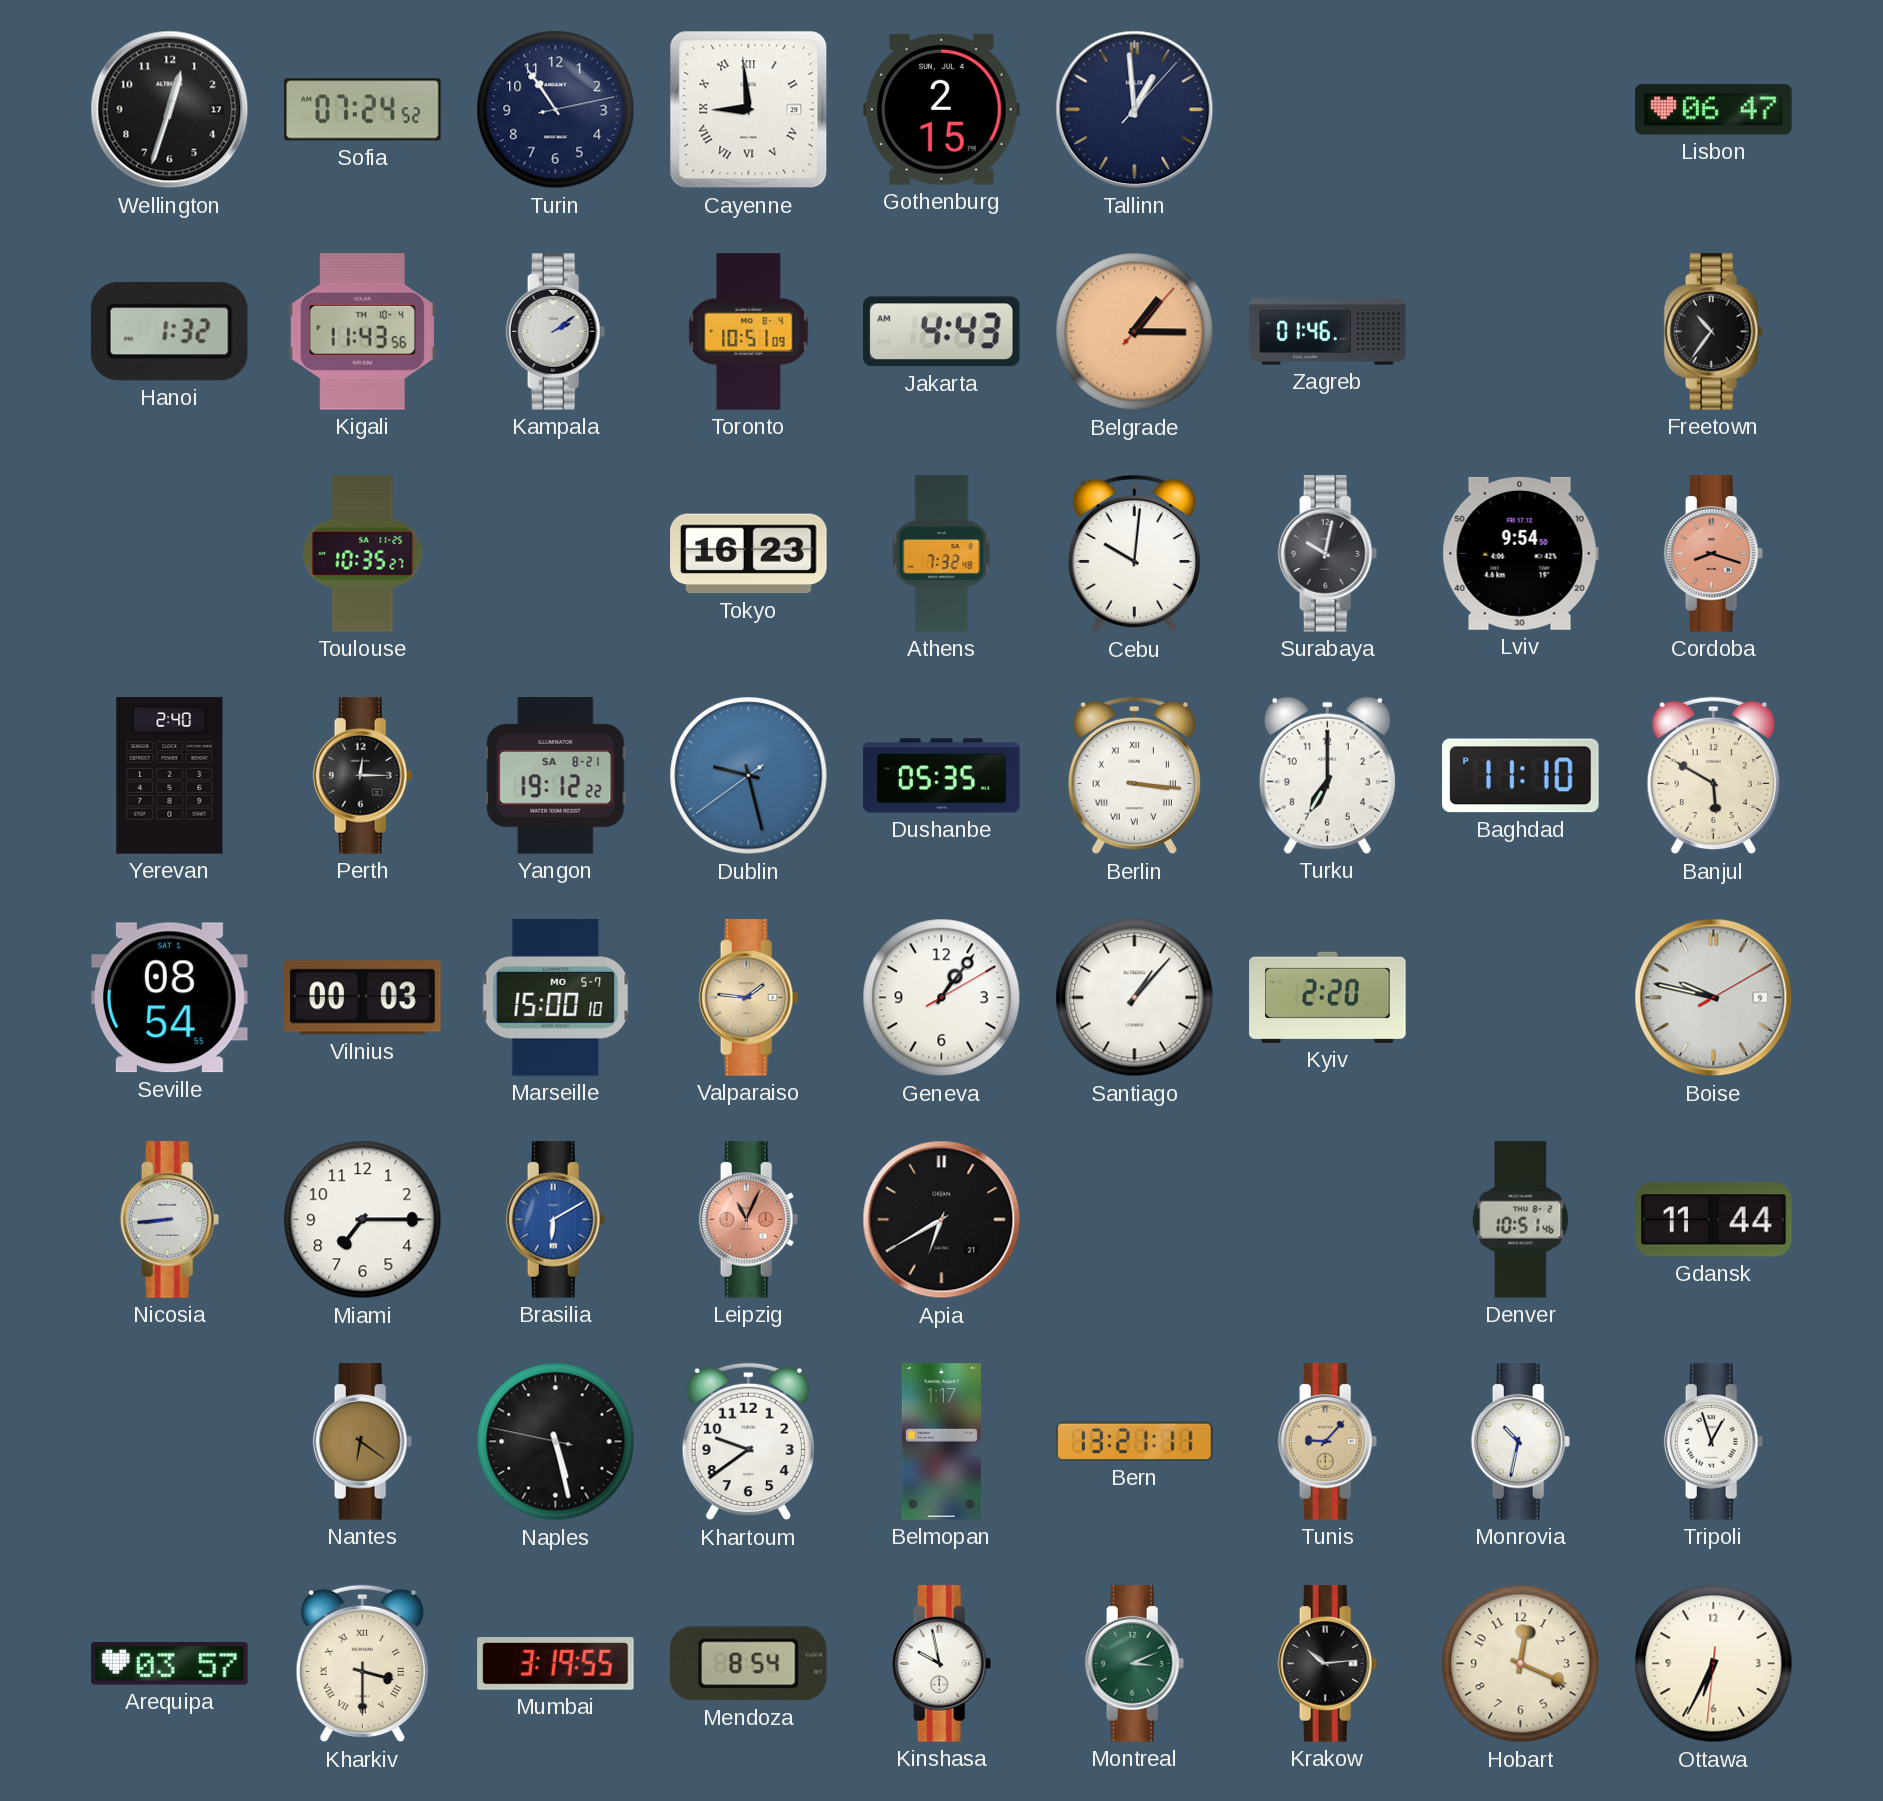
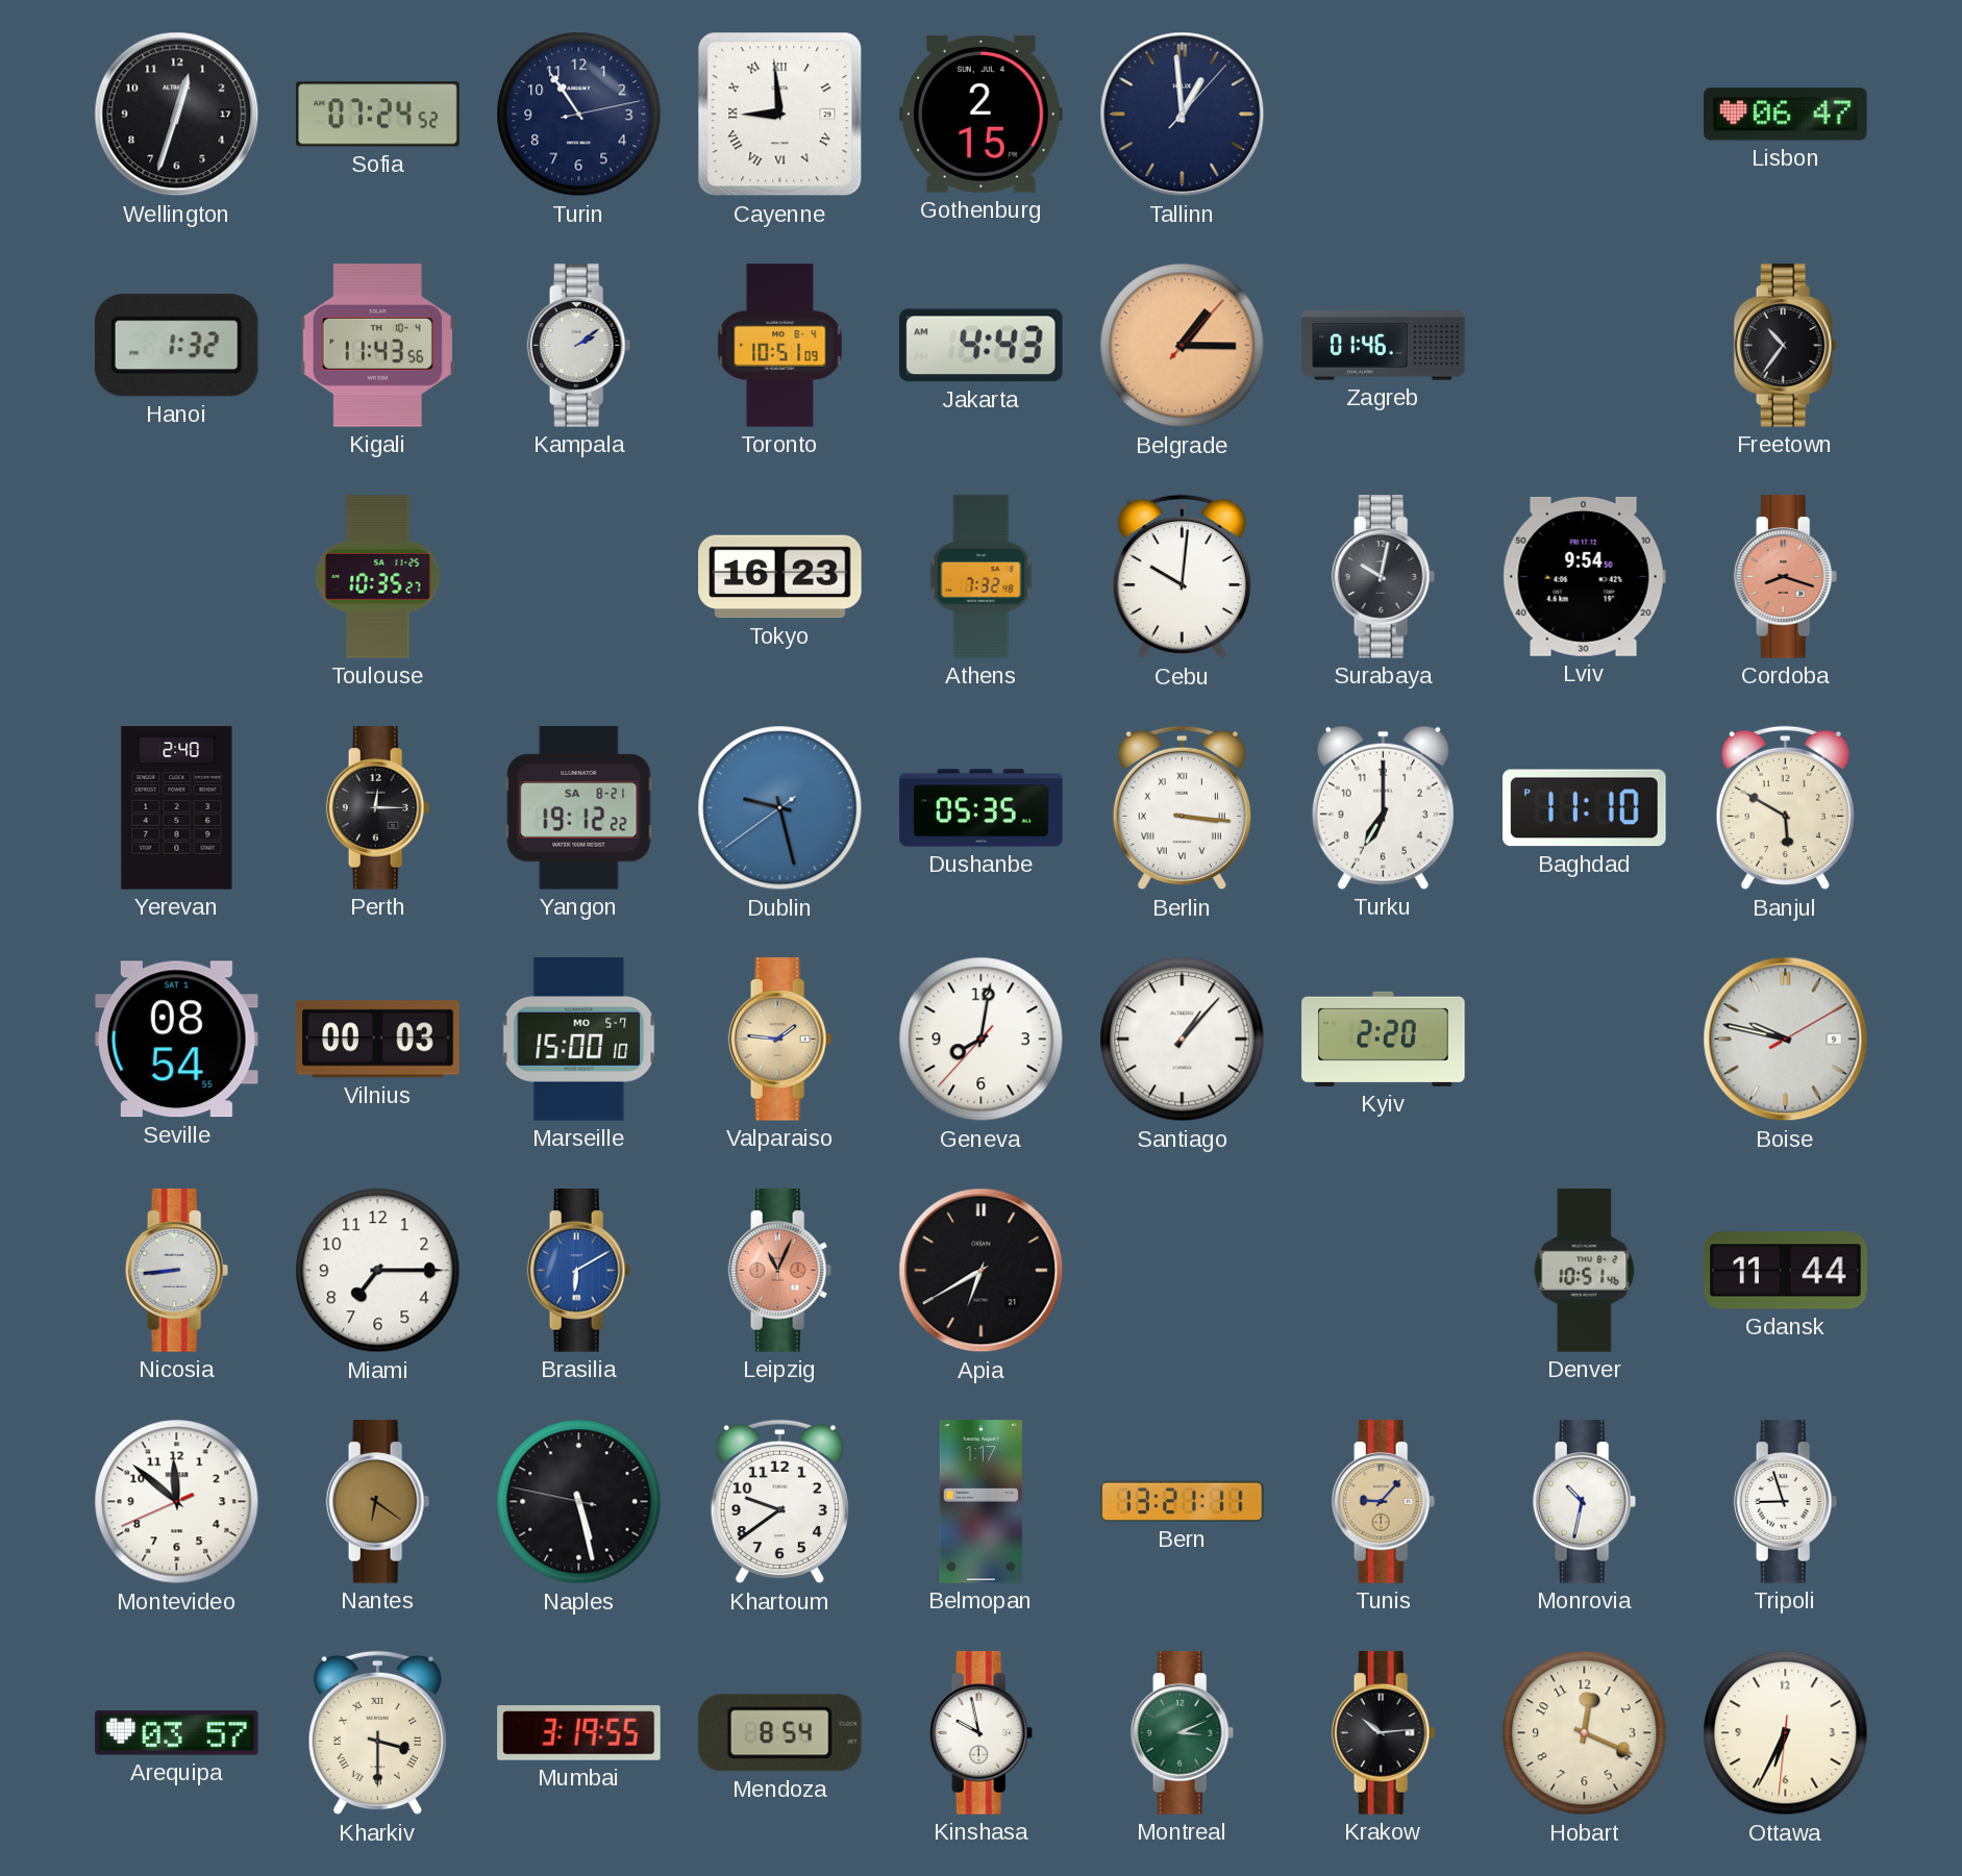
Geneva: 1:06 -> 8:01 (982, 1040)
Montevideo: none -> 11:51 (177, 1502)
Tripoli: 12:57 -> 8:57 (1786, 1502)
